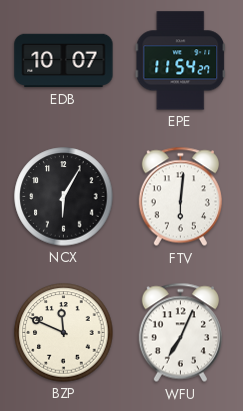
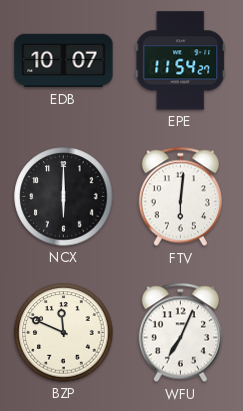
NCX: 6:05 -> 6:00 (64, 197)
